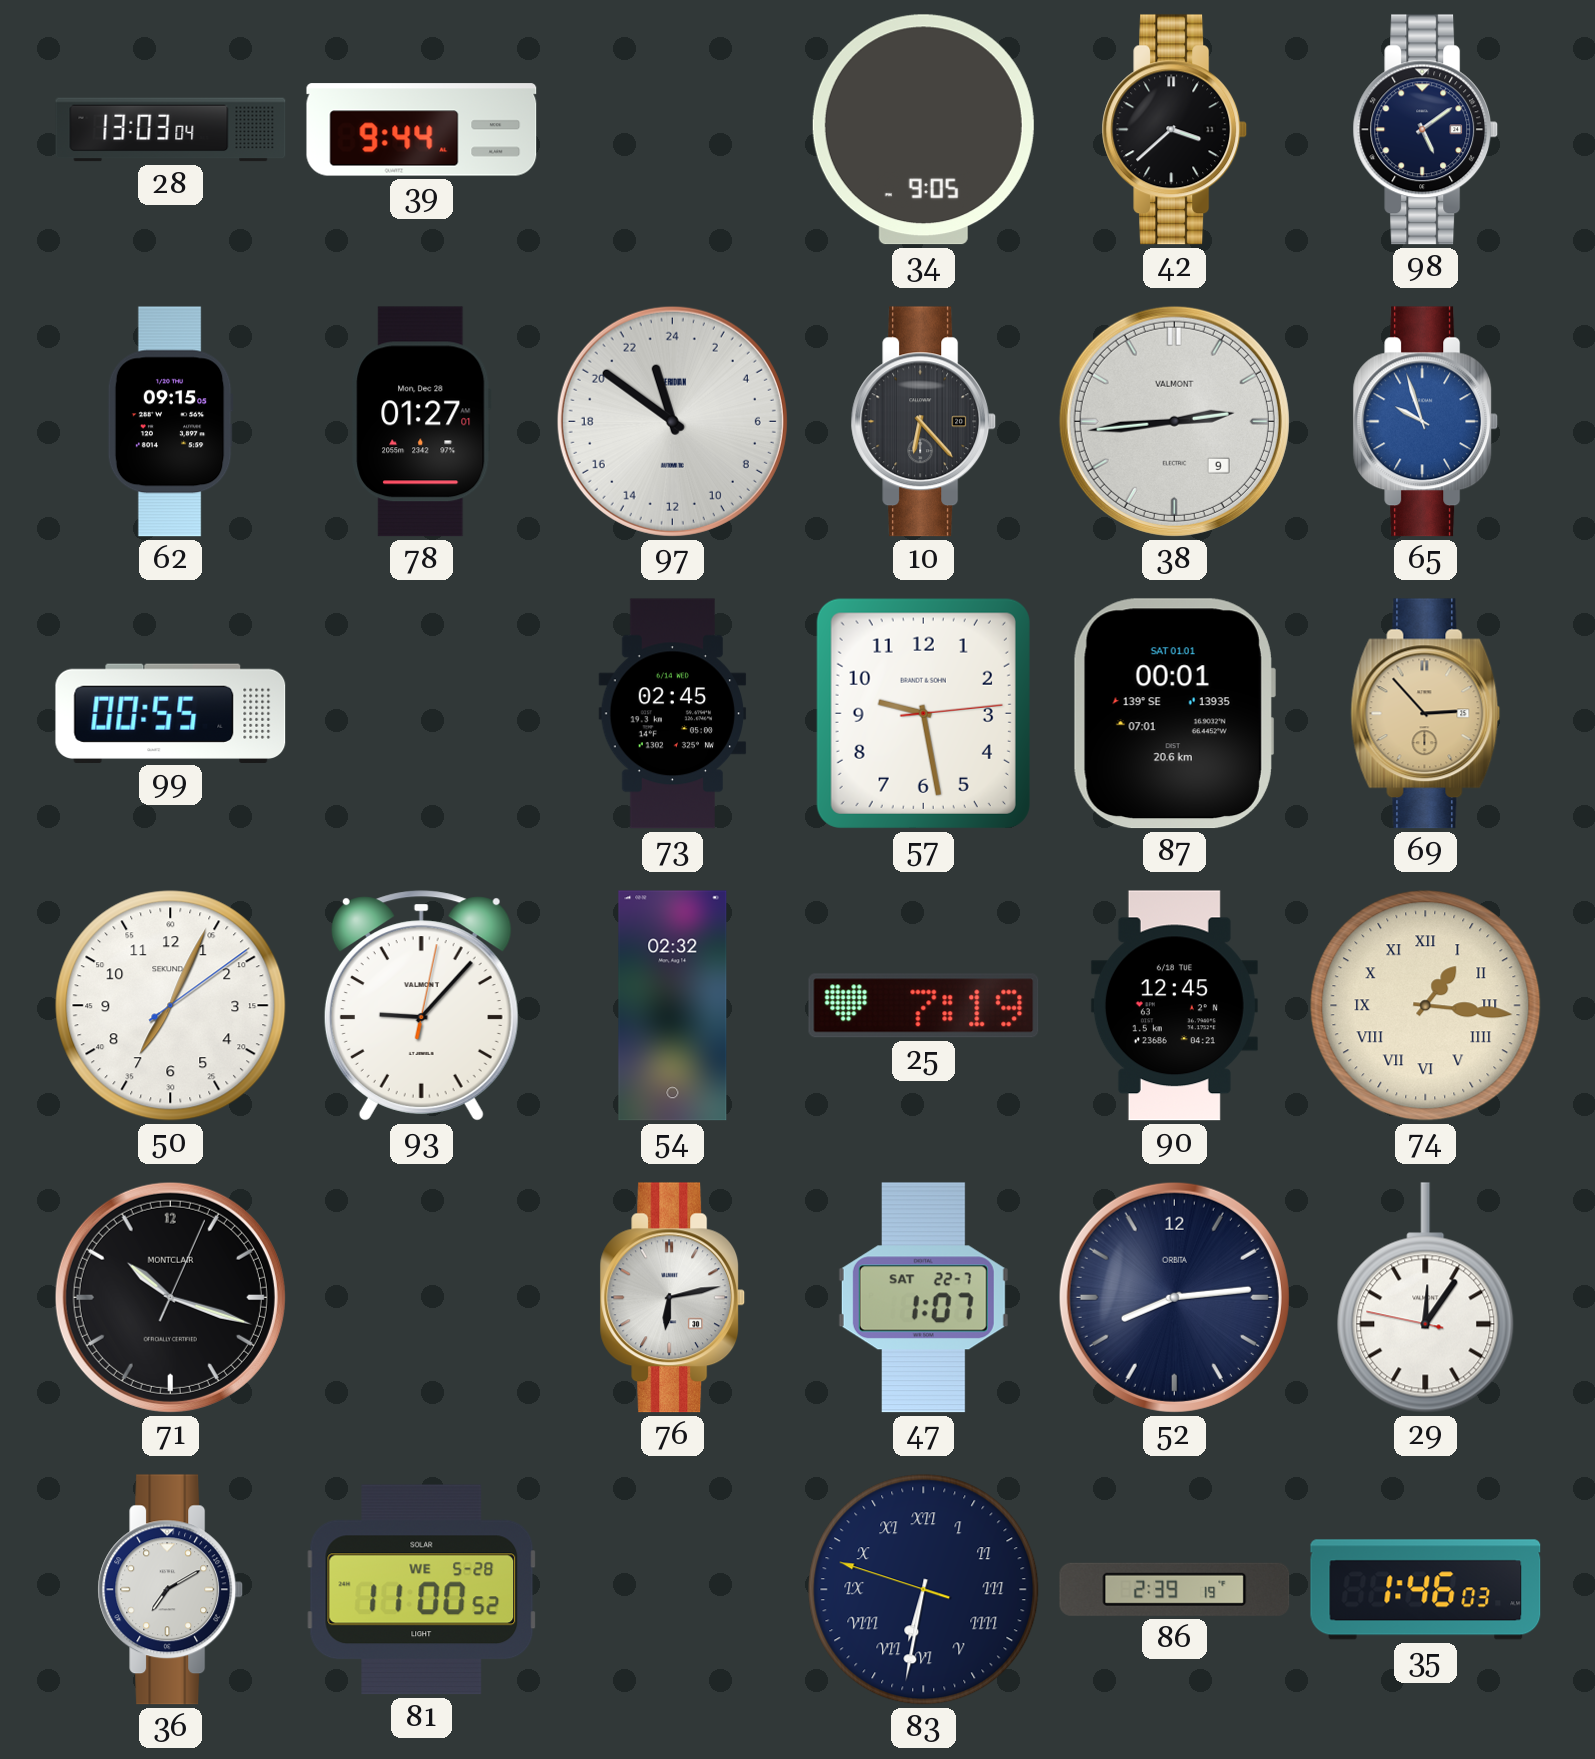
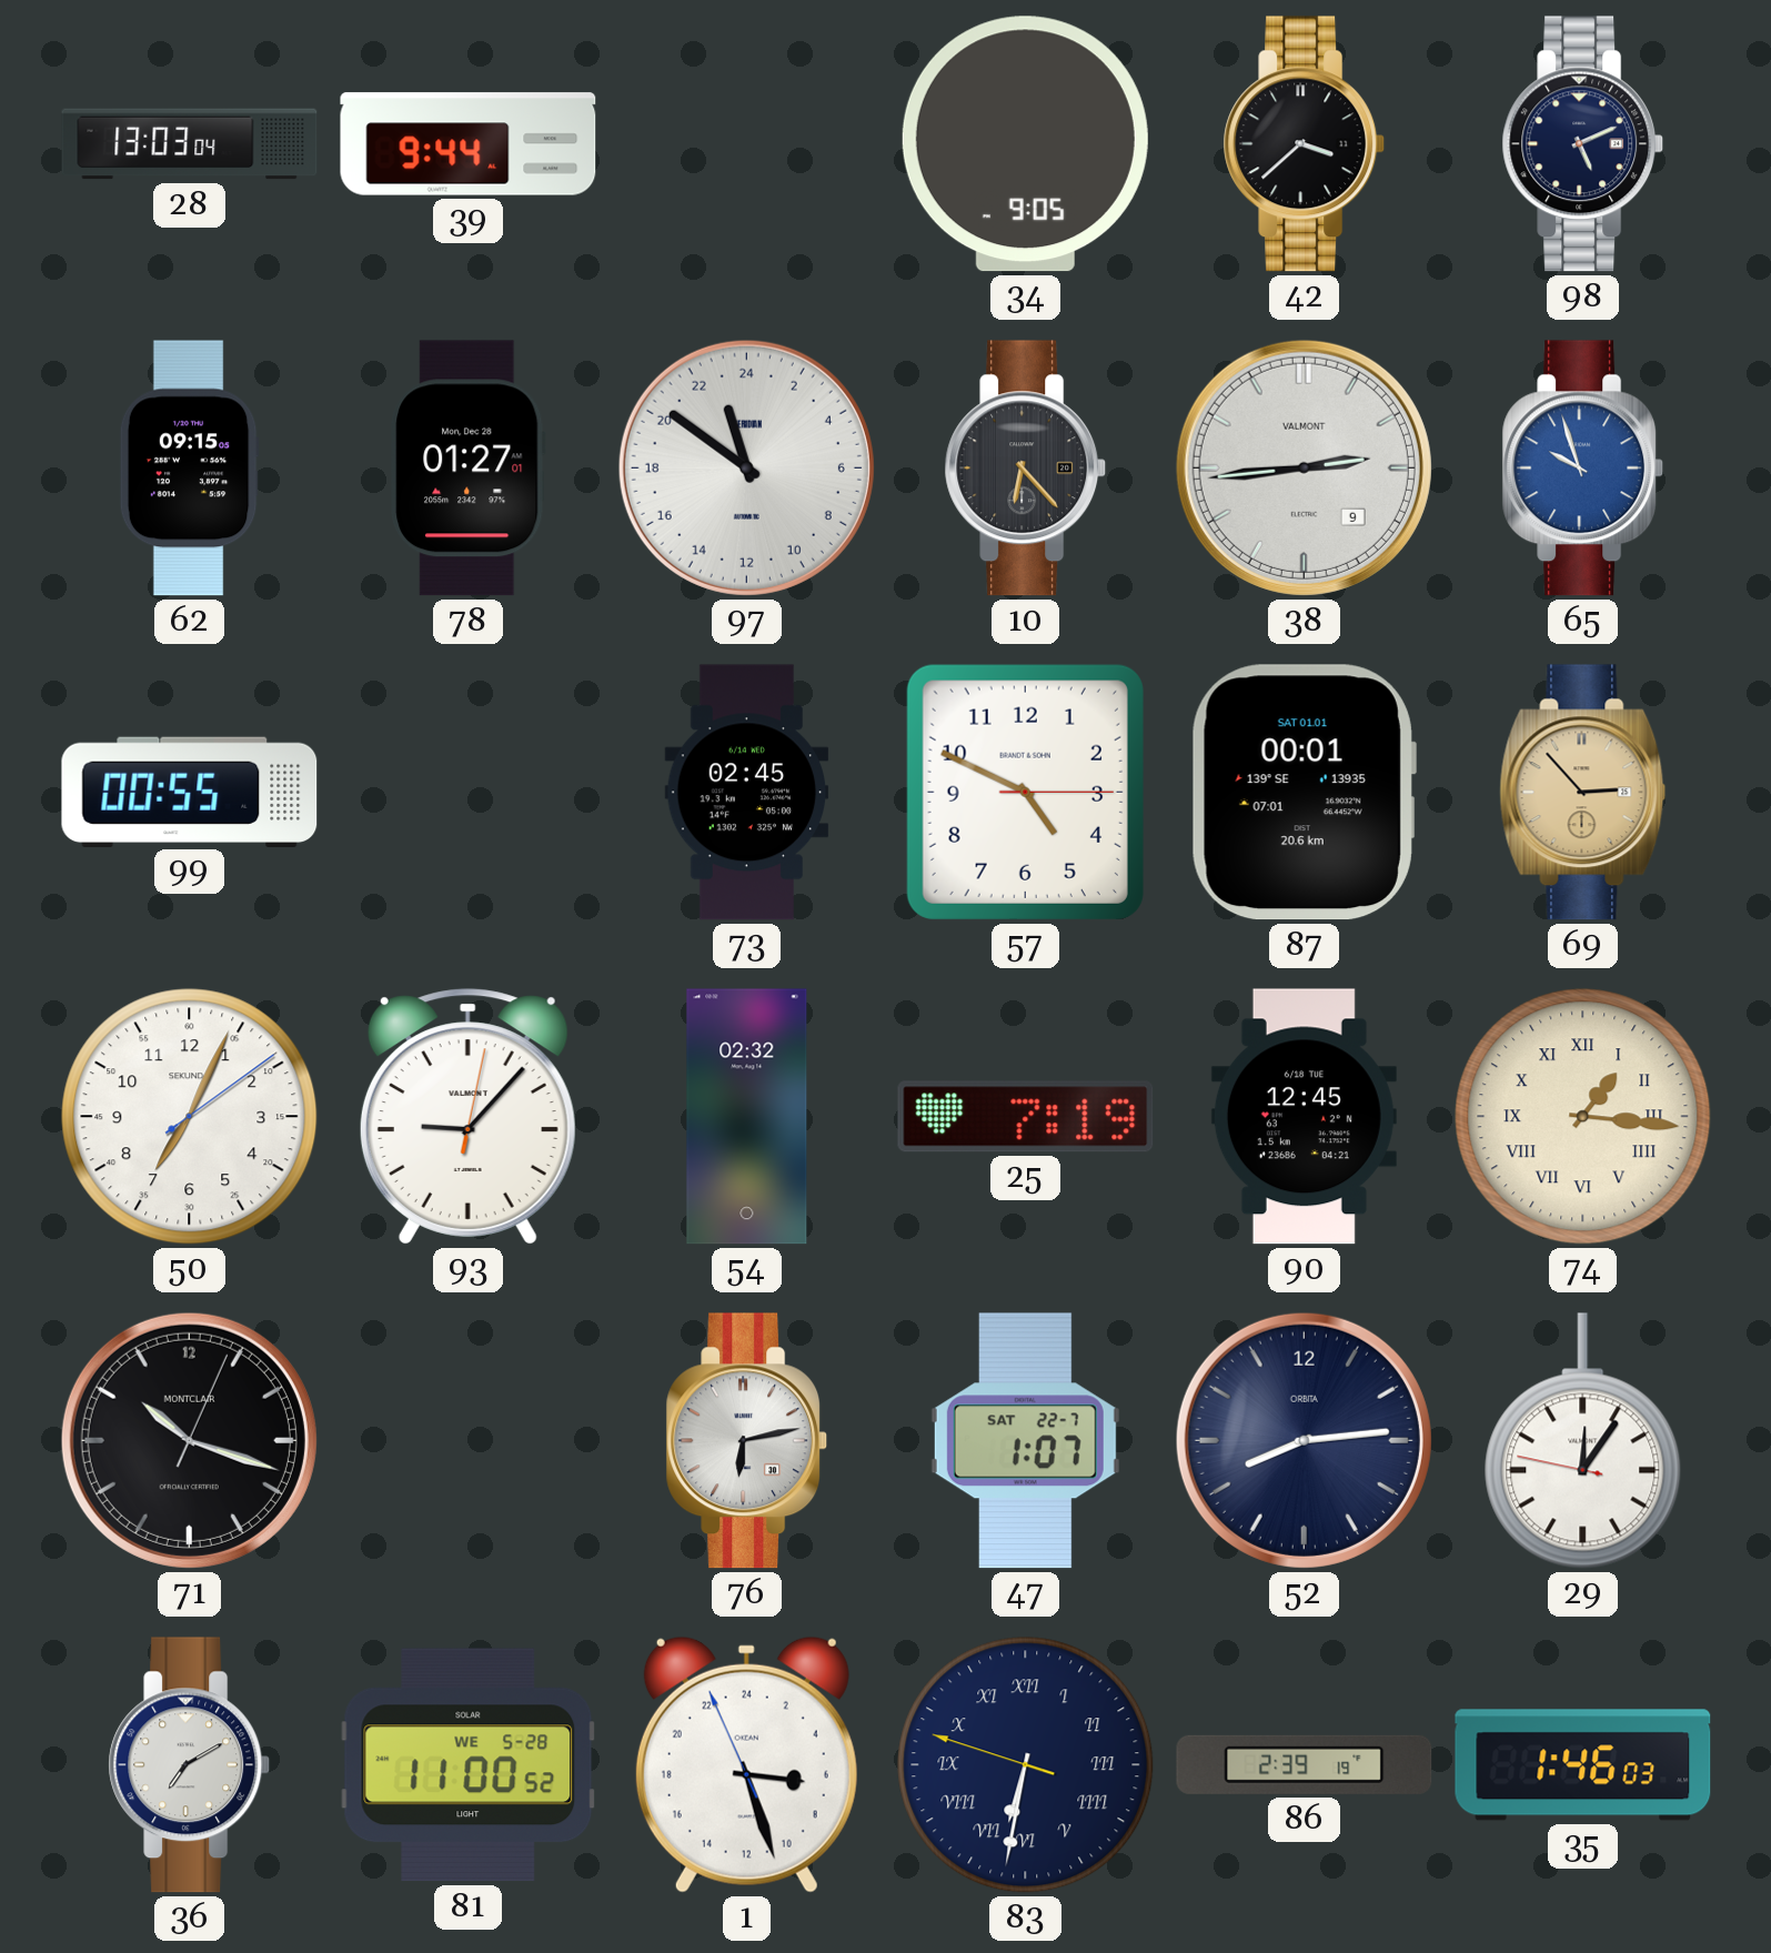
98: 5:09 -> 5:11 (1583, 144)
57: 9:28 -> 4:49 (1025, 792)
1: none -> 6:26 (746, 1764)
